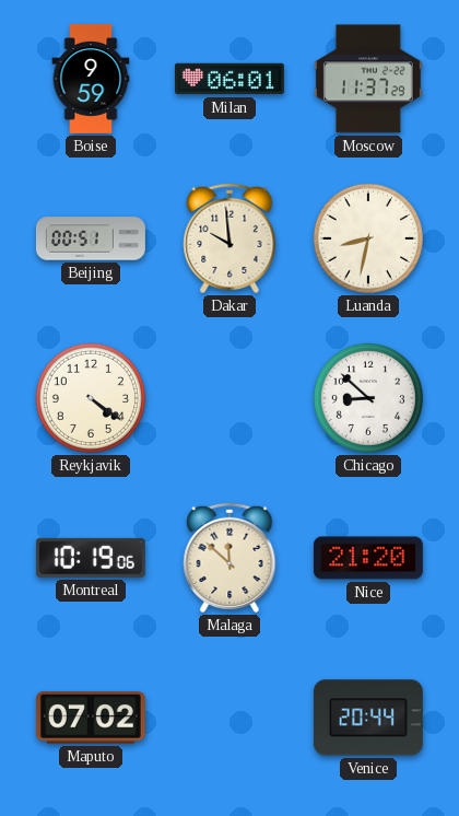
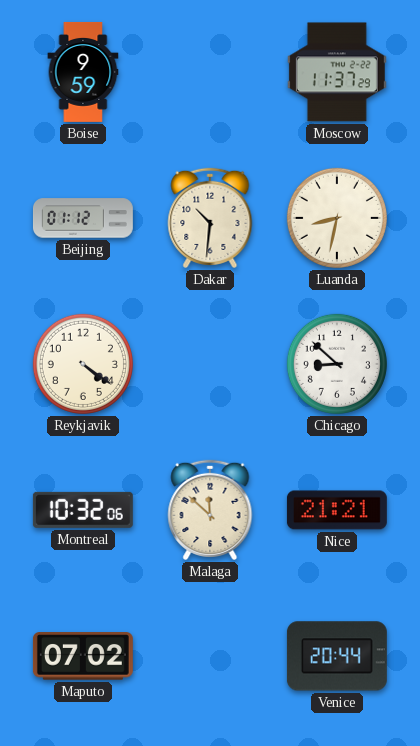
Milan: 06:01 -> none (229, 79)
Beijing: 00:51 -> 01:12 (83, 218)
Dakar: 9:59 -> 10:31 (210, 218)
Montreal: 10:19 -> 10:32 (83, 510)
Nice: 21:20 -> 21:21 (337, 510)
